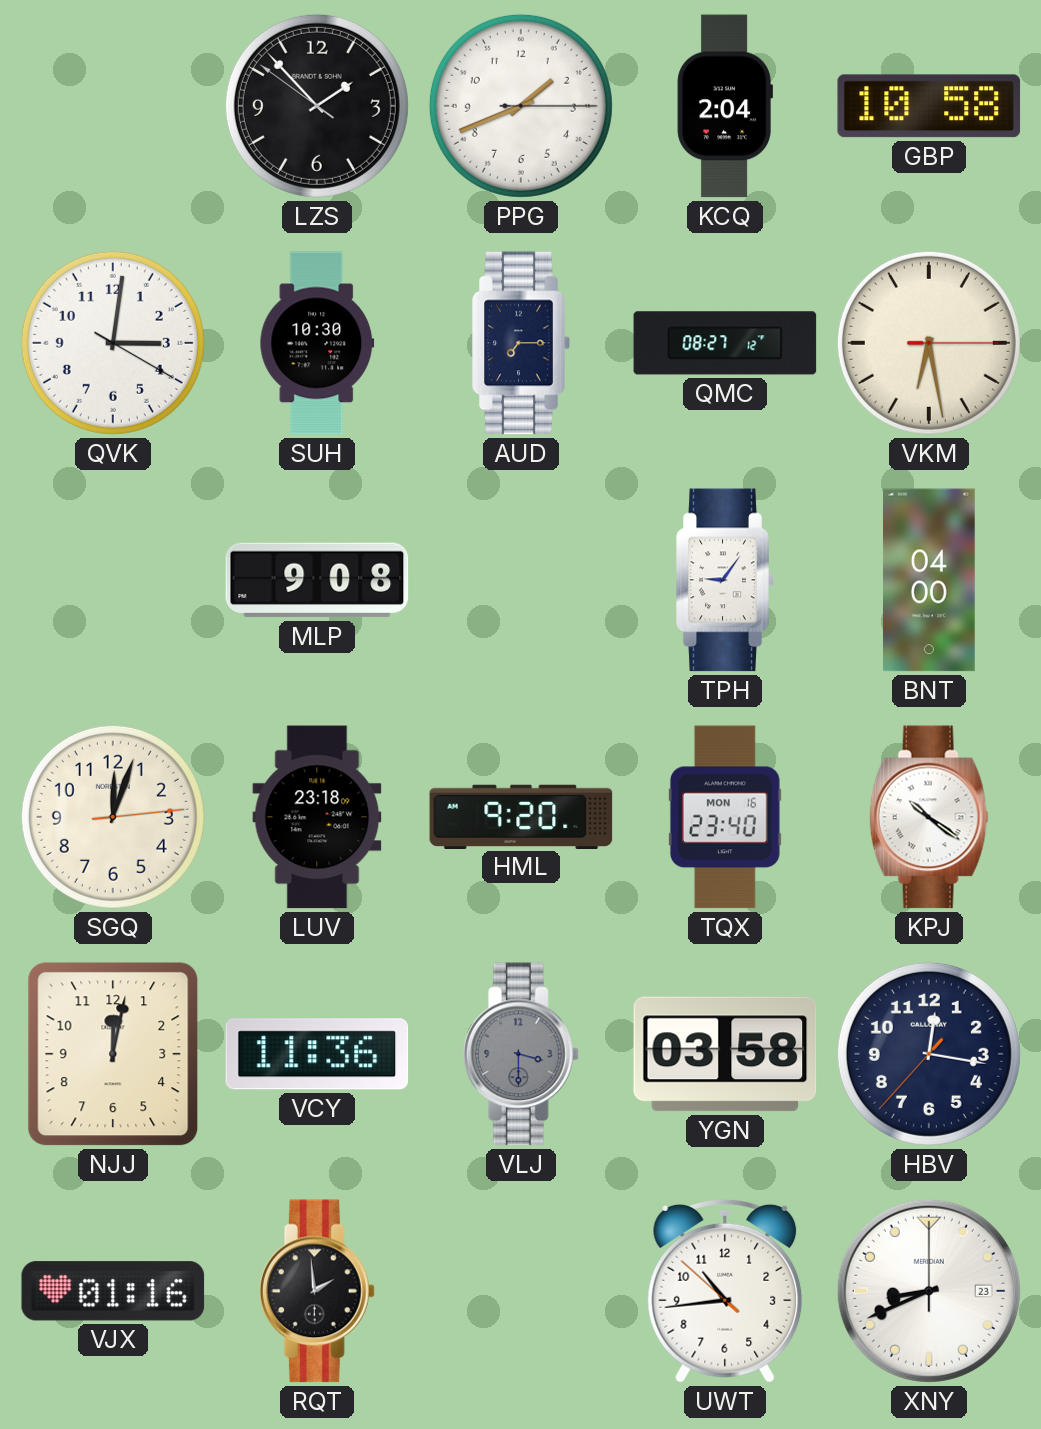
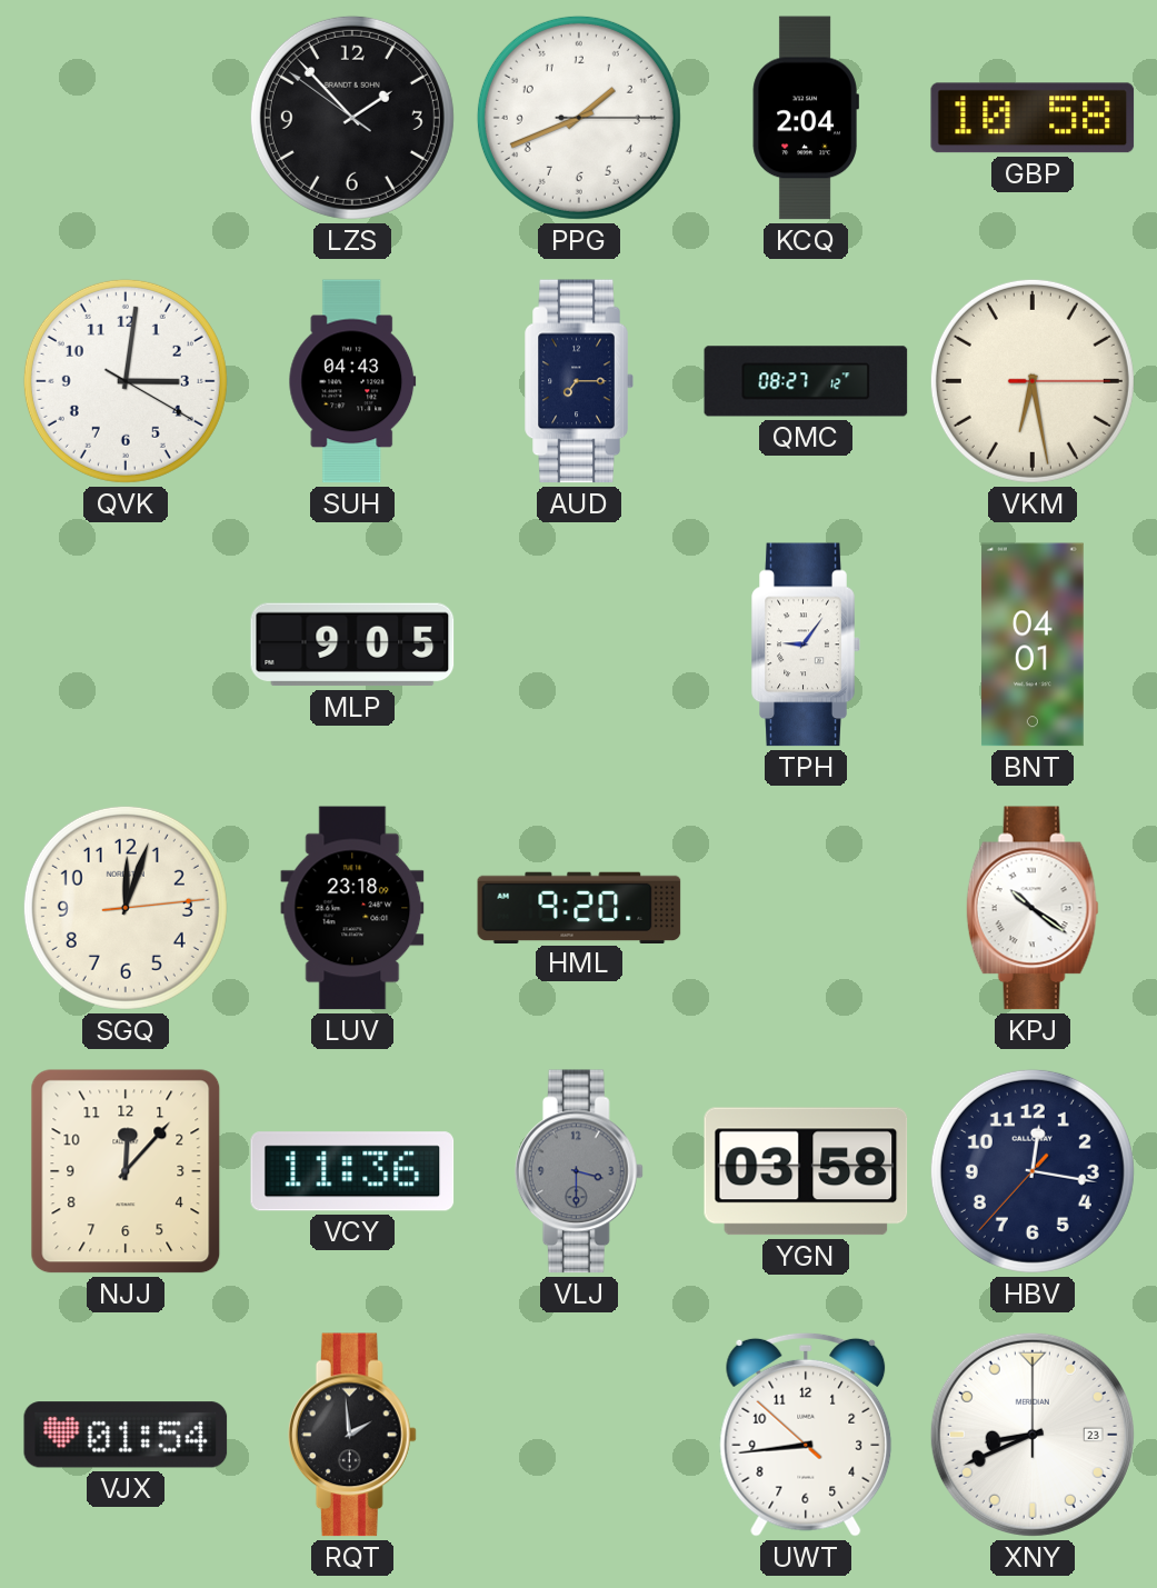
SUH: 10:30 -> 04:43 (352, 381)
MLP: 9:08 -> 9:05 (352, 645)
BNT: 04:00 -> 04:01 (1033, 645)
TQX: 23:40 -> none (725, 817)
NJJ: 12:02 -> 12:07 (126, 1171)
VJX: 01:16 -> 01:54 (126, 1435)
UWT: 10:43 -> 8:43 (806, 1435)
